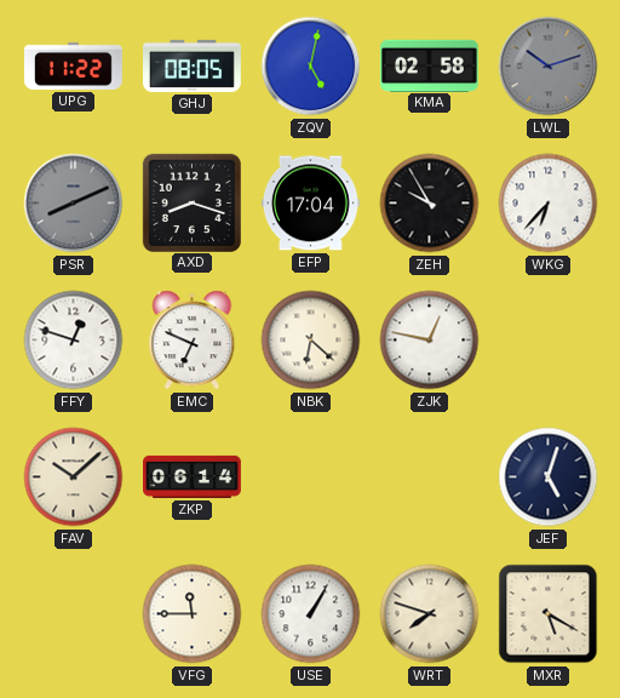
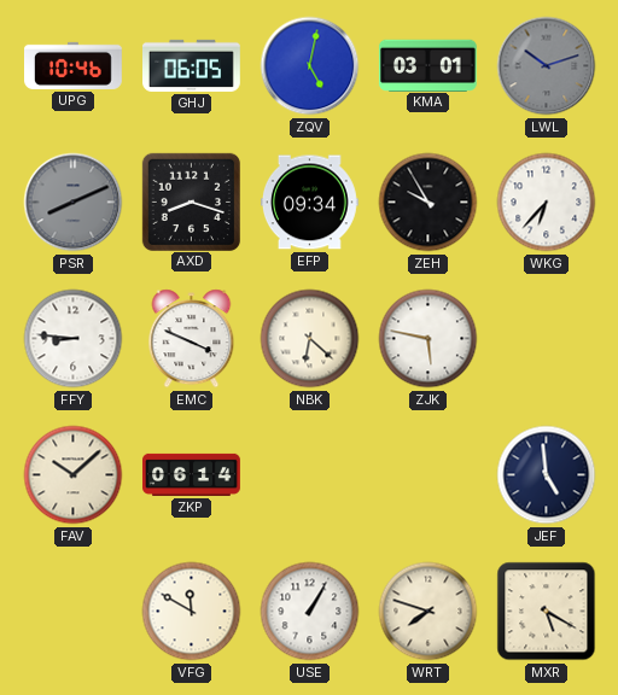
UPG: 11:22 -> 10:46 (74, 65)
GHJ: 08:05 -> 06:05 (192, 65)
KMA: 02:58 -> 03:01 (427, 65)
EFP: 17:04 -> 09:34 (309, 203)
FFY: 12:48 -> 8:46 (74, 339)
EMC: 6:49 -> 3:49 (192, 339)
ZJK: 12:47 -> 5:47 (428, 339)
JEF: 5:03 -> 4:59 (547, 475)
VFG: 11:45 -> 11:50 (192, 612)
